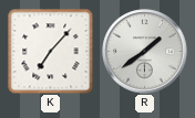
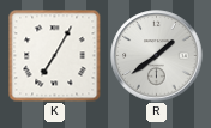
K: 7:07 -> 7:05 (54, 55)
